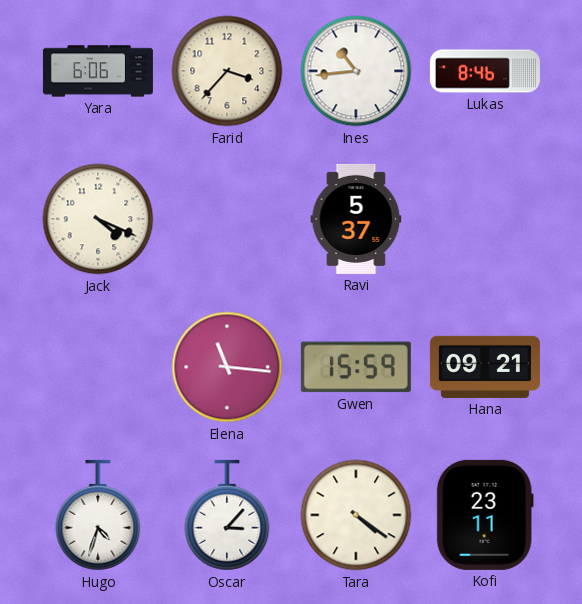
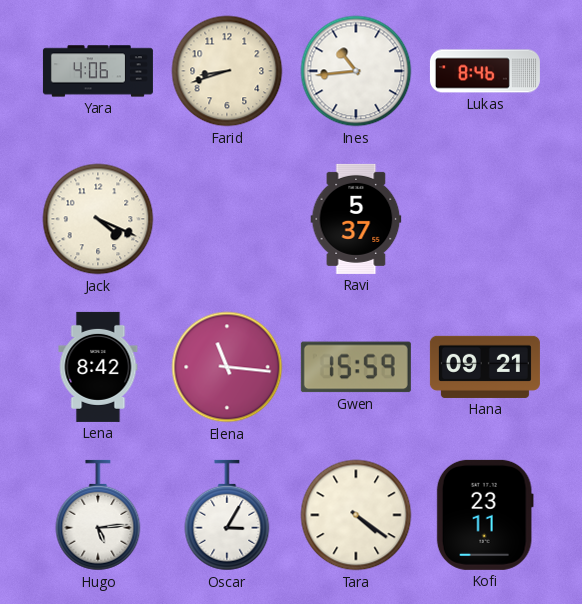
Yara: 6:06 -> 4:06 (98, 71)
Farid: 3:37 -> 8:42 (227, 71)
Lena: none -> 8:42 (98, 367)
Hugo: 4:33 -> 5:14 (98, 515)
Oscar: 3:07 -> 3:05 (227, 515)
